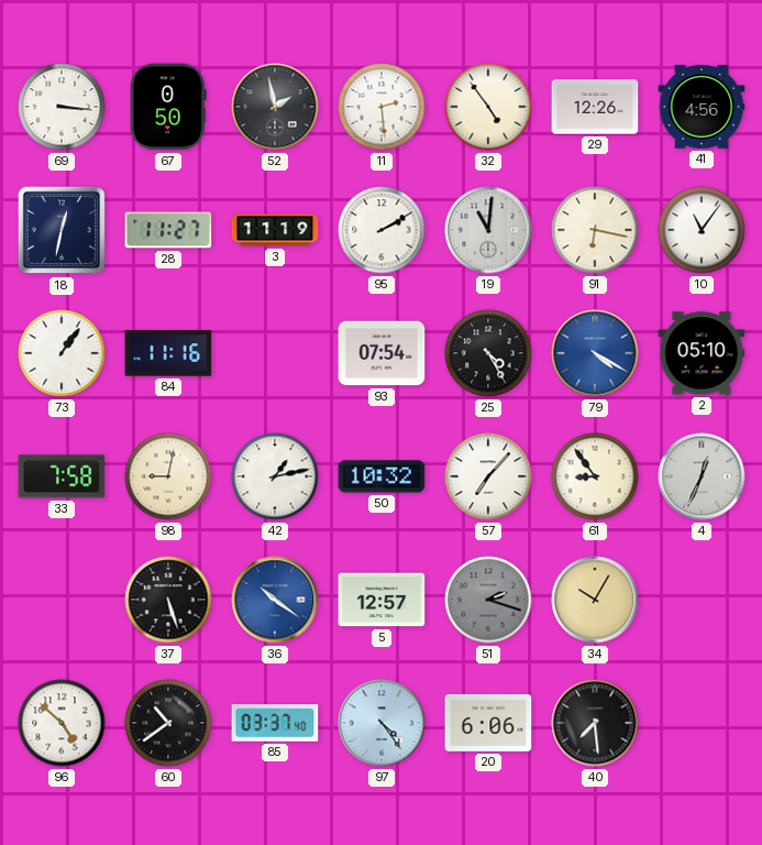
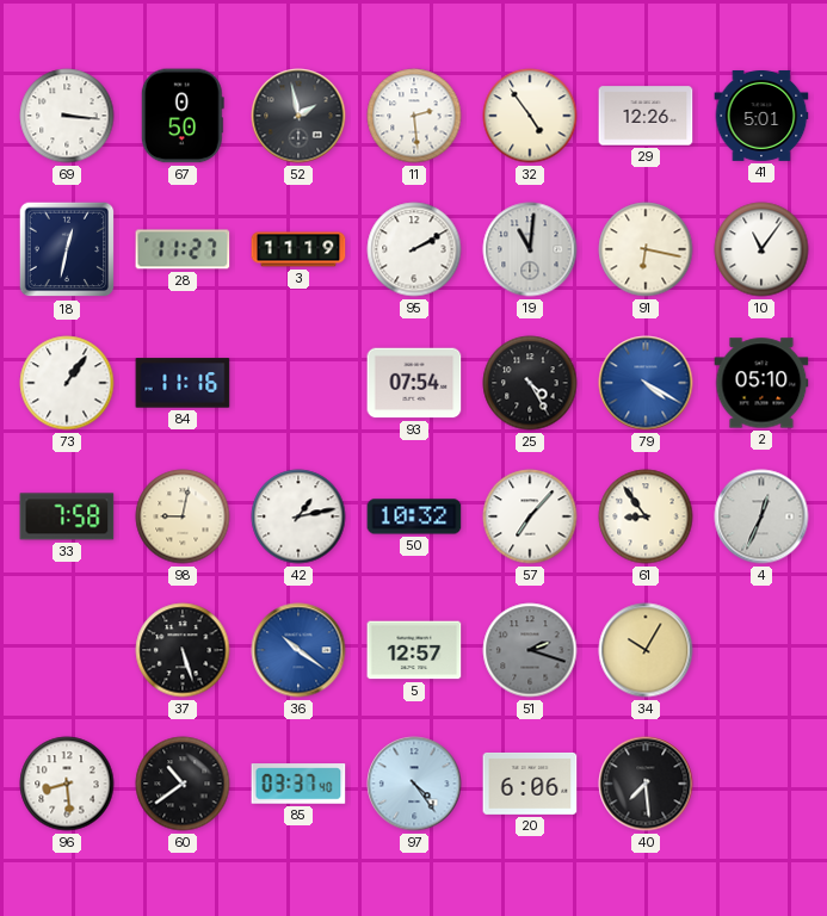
41: 4:56 -> 5:01 (761, 116)
96: 4:52 -> 8:29 (67, 784)
